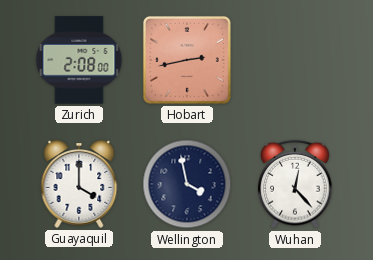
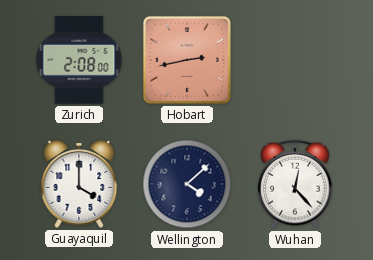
Wellington: 3:58 -> 4:08 (187, 184)
